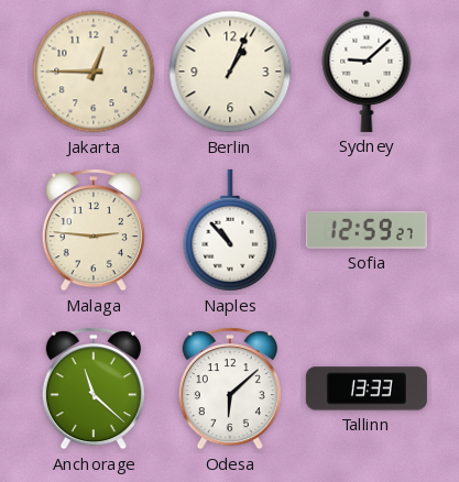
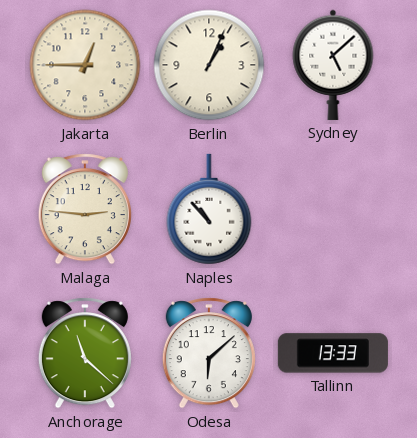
Sydney: 9:08 -> 5:08 (333, 65)
Sofia: 12:59 -> none (367, 230)
